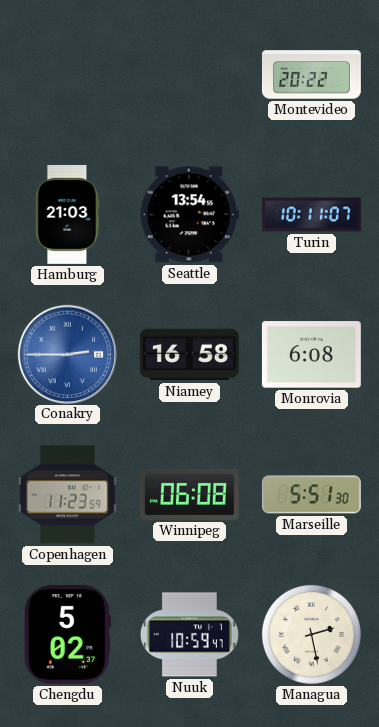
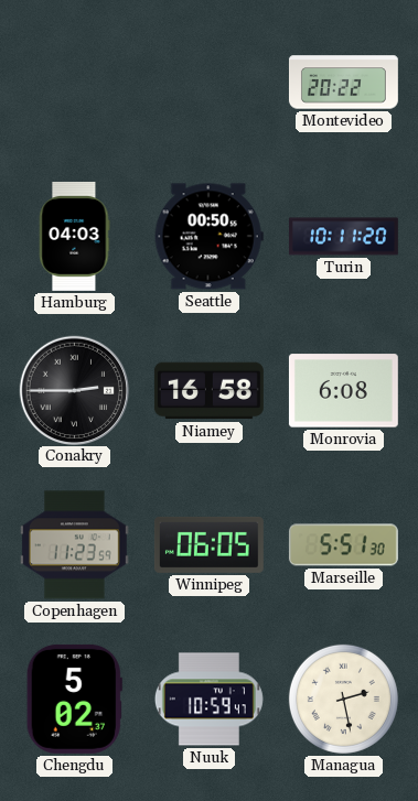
Hamburg: 21:03 -> 04:03 (74, 236)
Seattle: 13:54 -> 00:50 (208, 237)
Turin: 10:11:07 -> 10:11:20 (344, 237)
Conakry dial: blue -> black (74, 390)
Winnipeg: 06:08 -> 06:05 (208, 544)
